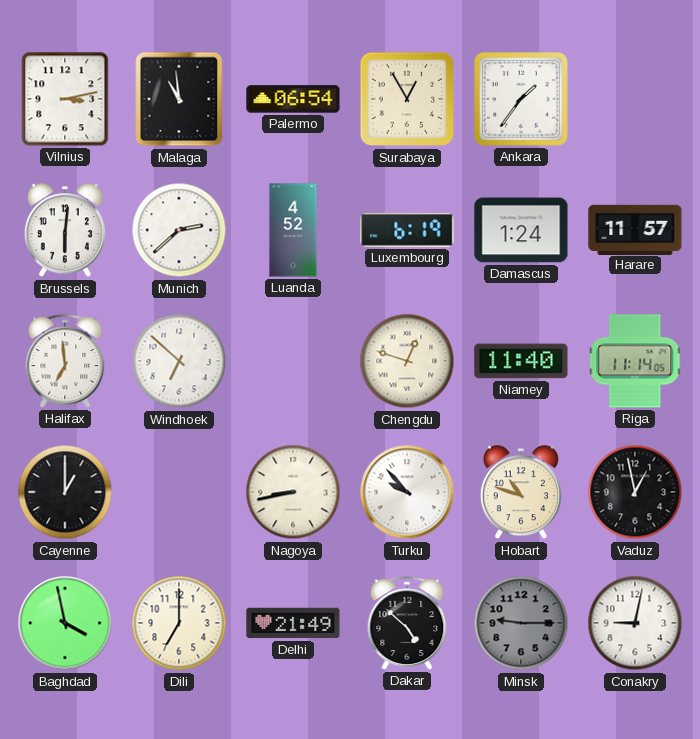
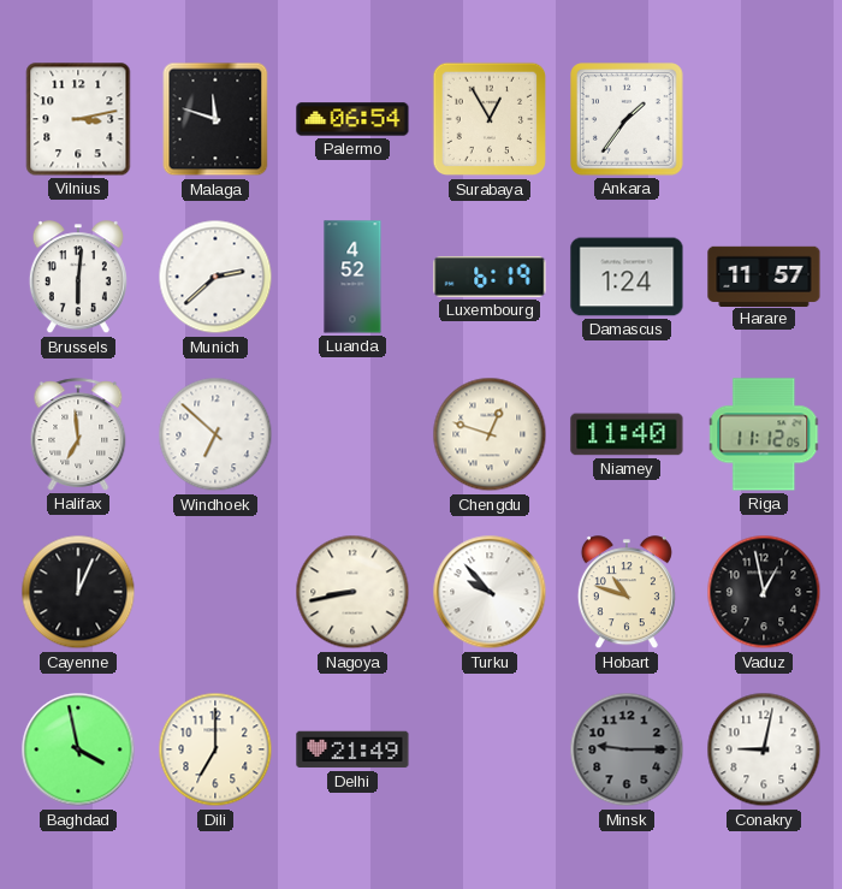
Malaga: 10:59 -> 11:48 (215, 119)
Riga: 11:14 -> 11:12 (765, 434)
Cayenne: 1:00 -> 12:04 (78, 592)
Dakar: 4:52 -> none (407, 623)
